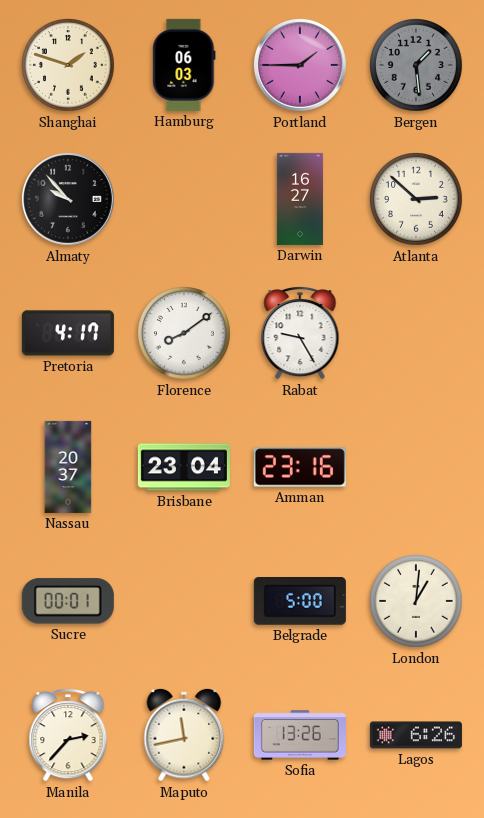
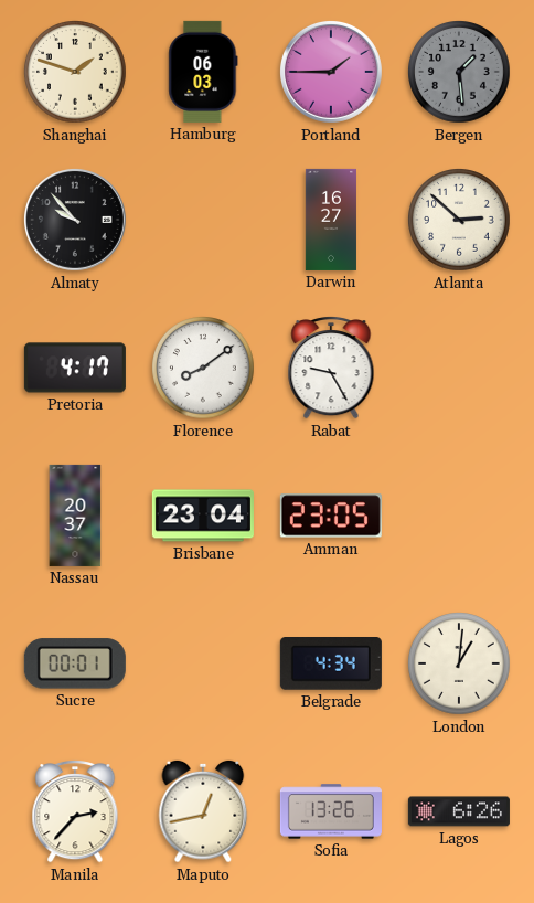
Amman: 23:16 -> 23:05 (331, 516)
Belgrade: 5:00 -> 4:34 (331, 665)
Maputo: 11:43 -> 12:43 (203, 811)
